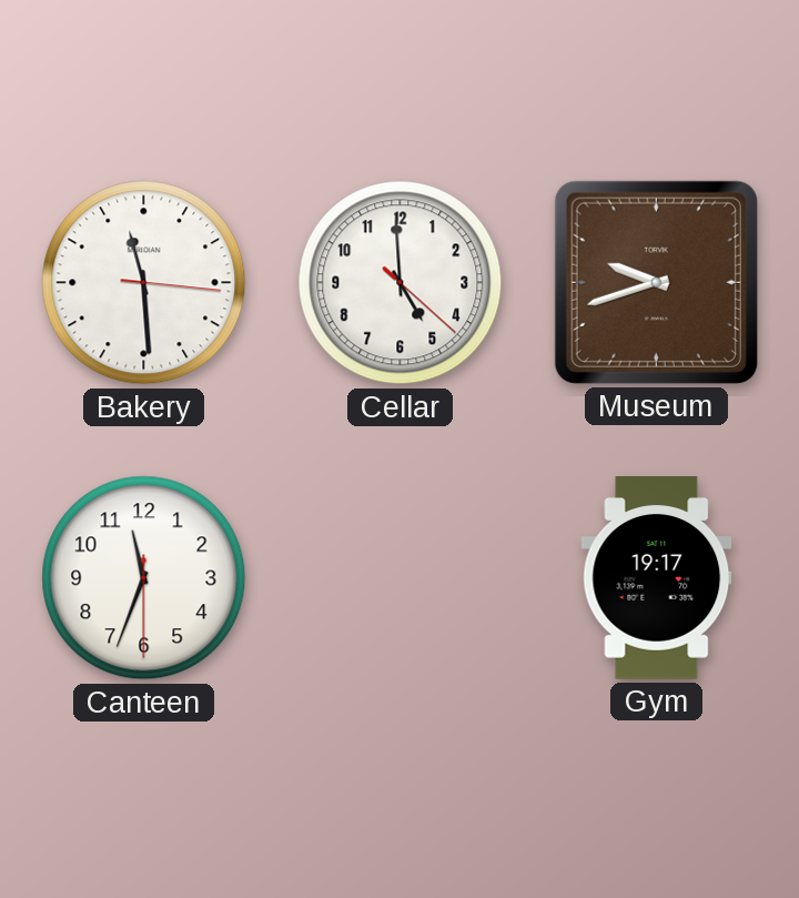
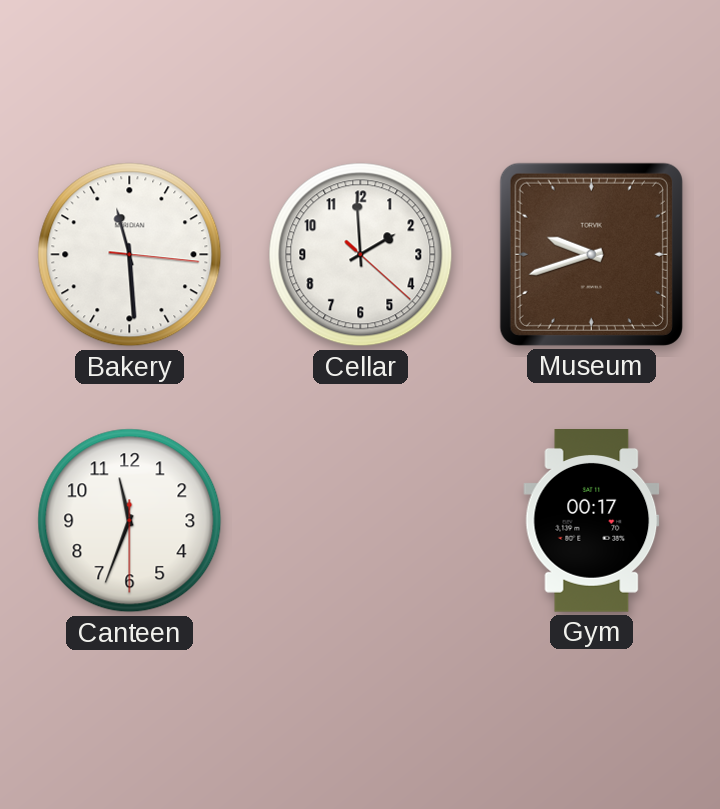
Cellar: 4:59 -> 1:59 (361, 255)
Gym: 19:17 -> 00:17 (592, 521)
